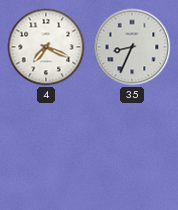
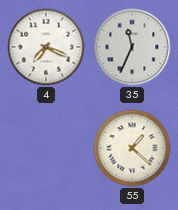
35: 8:34 -> 11:34 (132, 47)
55: none -> 1:22 (132, 148)
